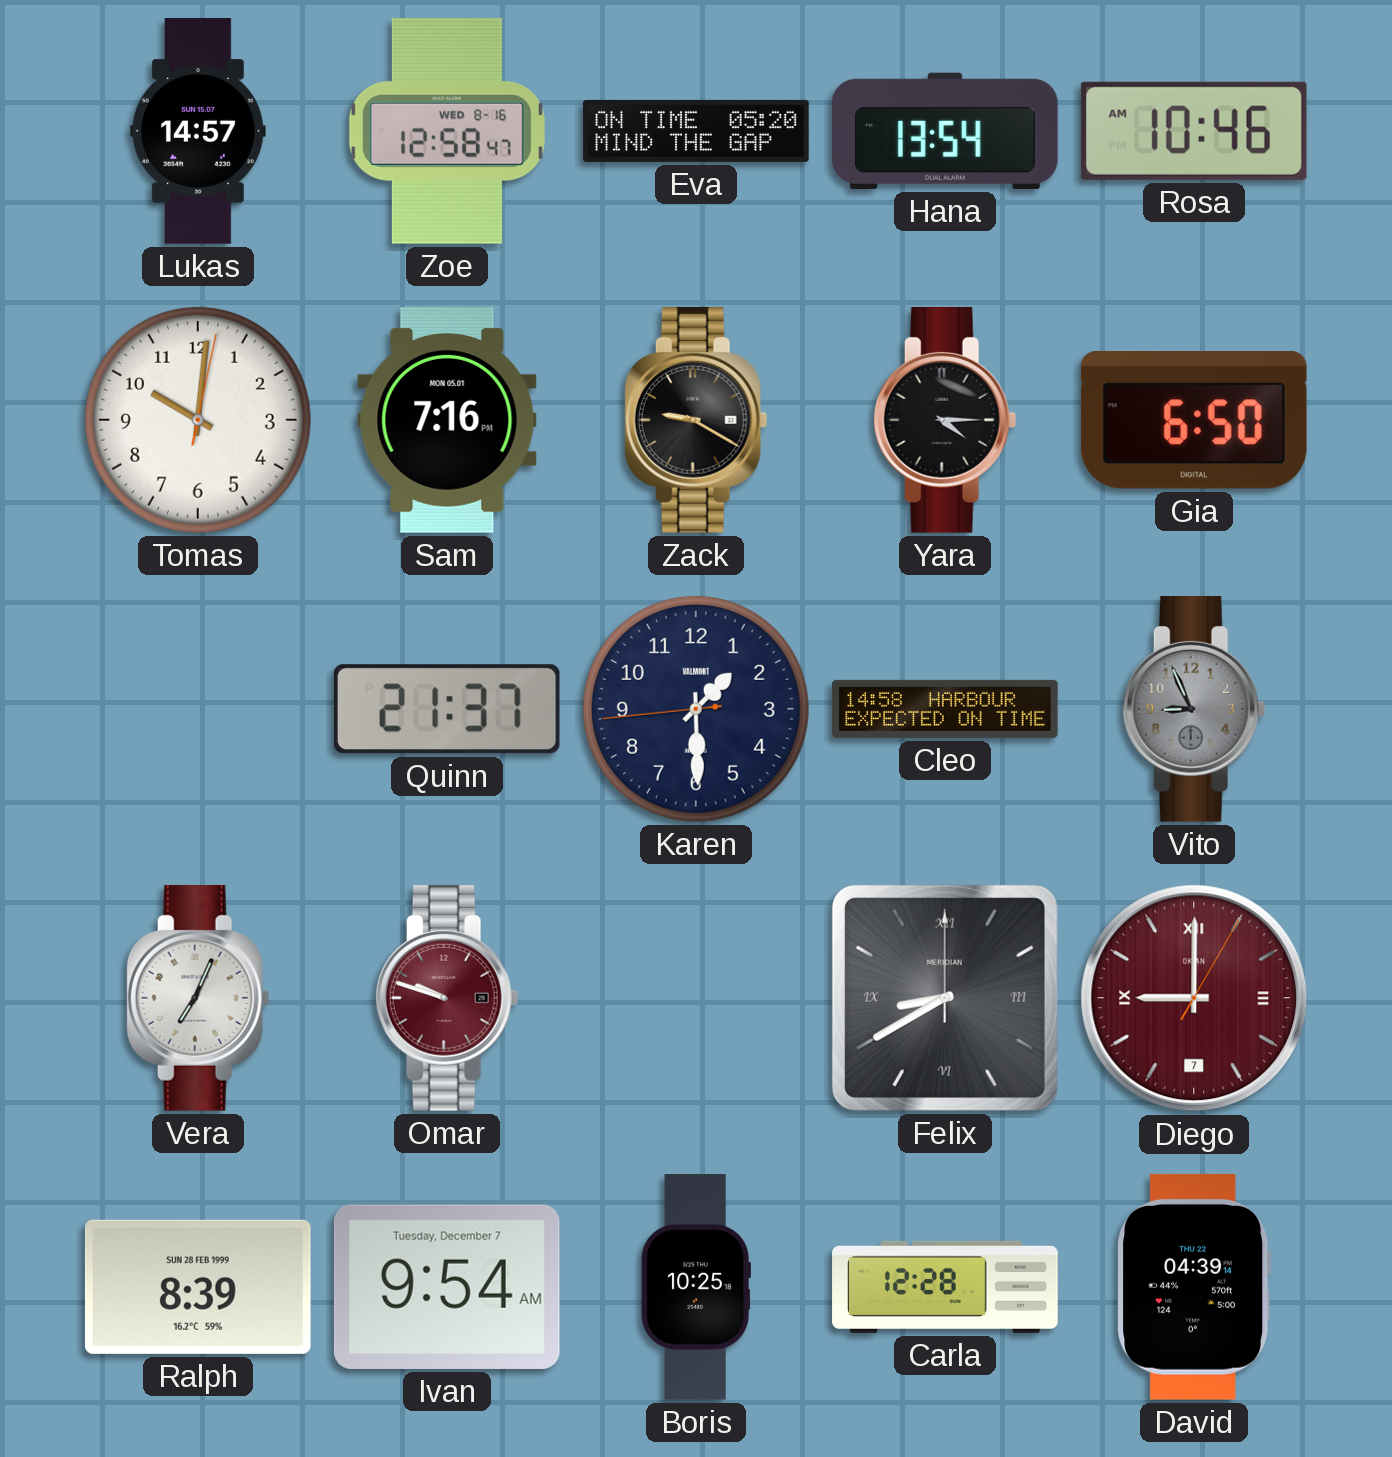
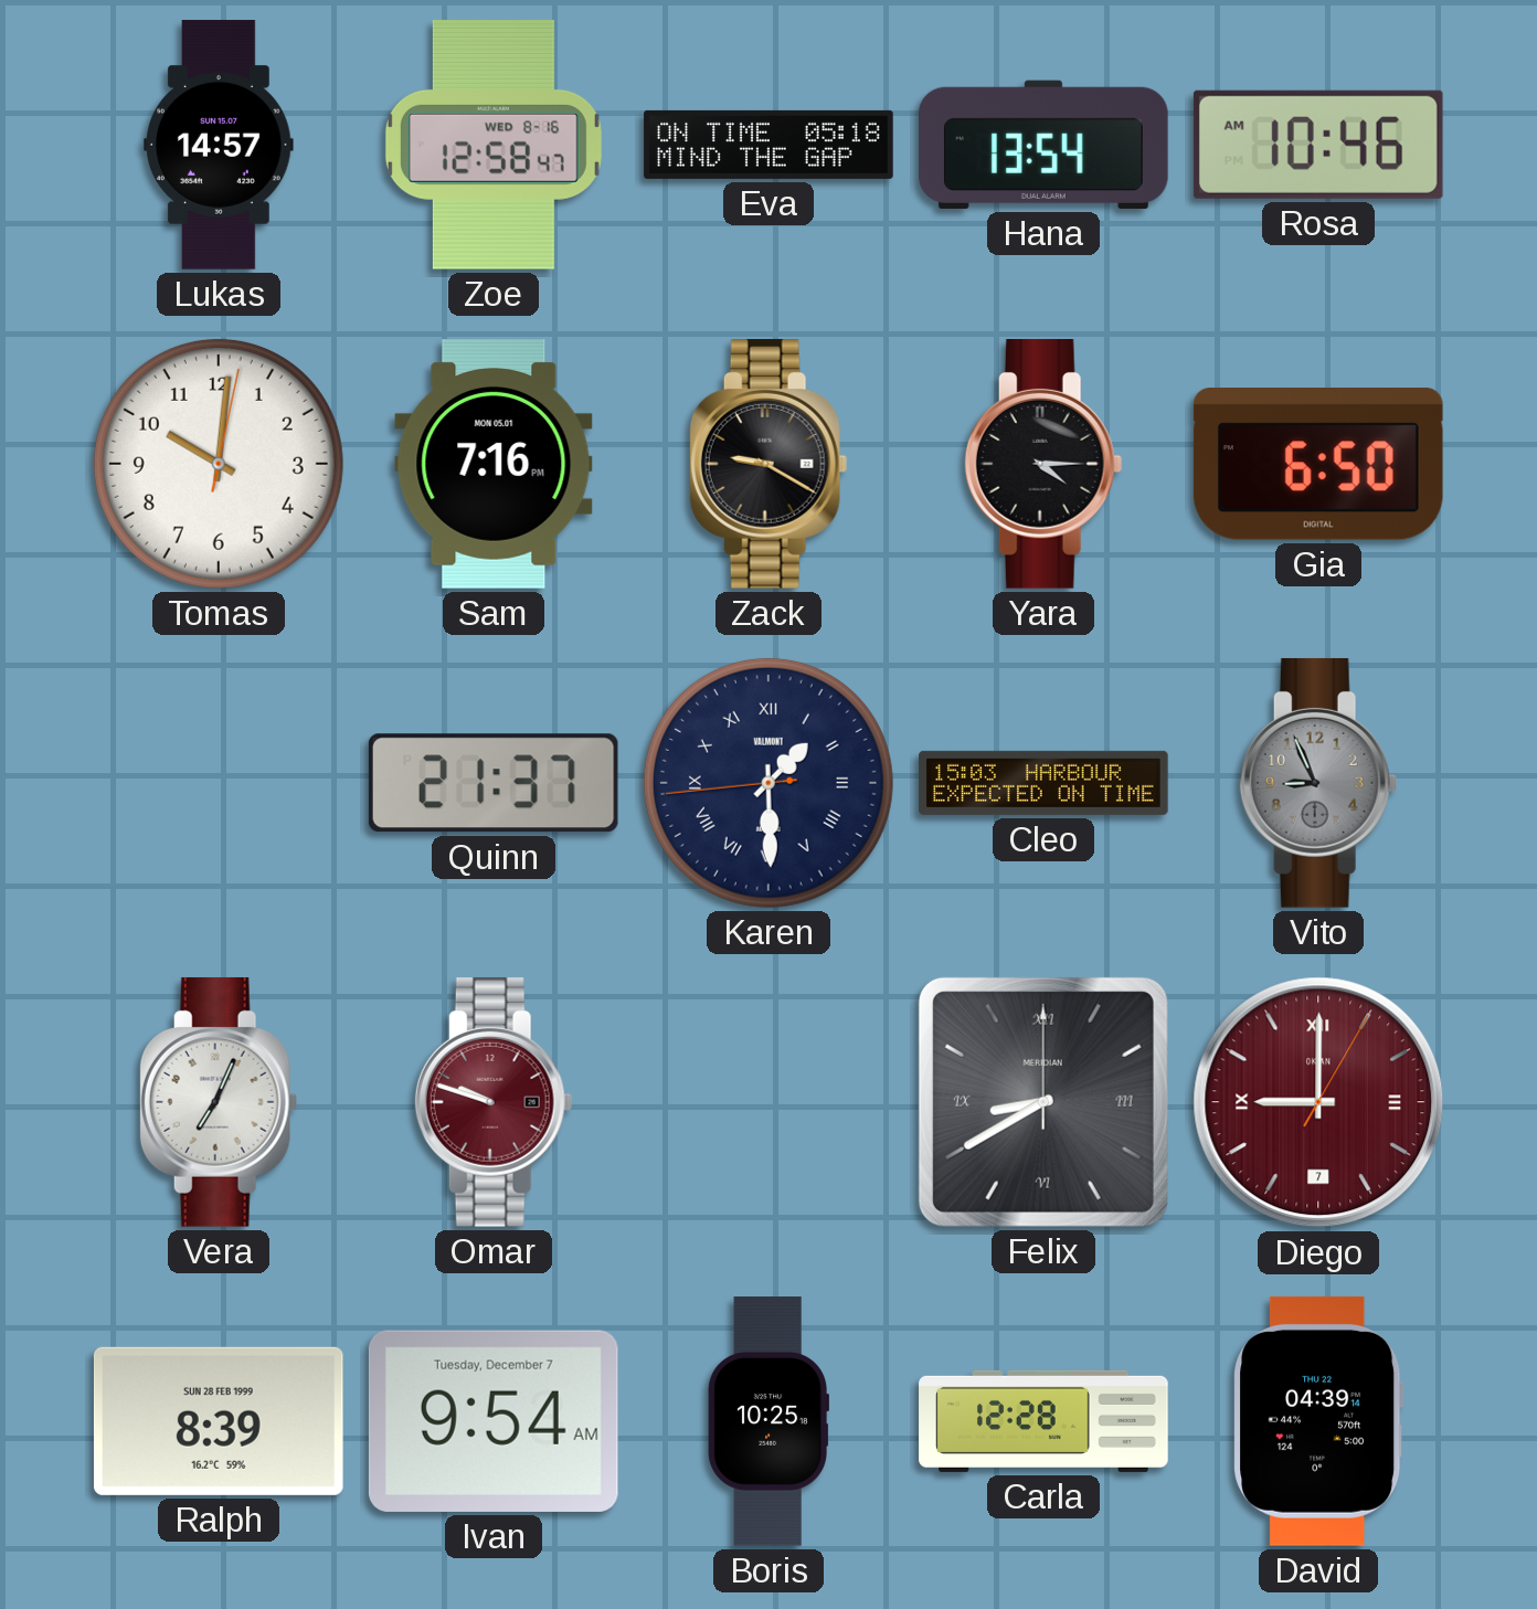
Eva: 05:20 -> 05:18 (768, 145)
Karen numerals: Arabic -> Roman (768, 783)
Cleo: 14:58 -> 15:03 (1043, 783)
